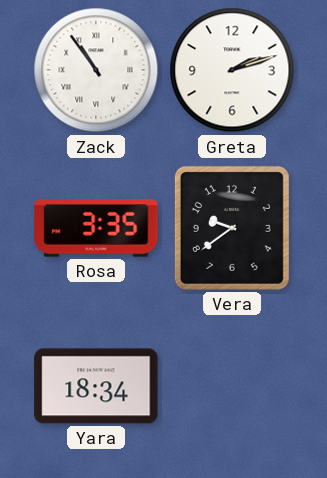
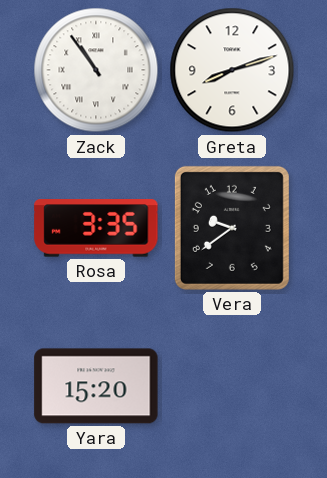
Greta: 2:12 -> 8:12 (232, 70)
Yara: 18:34 -> 15:20 (96, 386)
